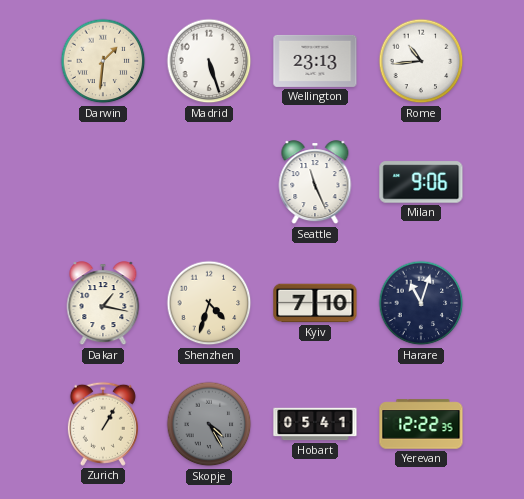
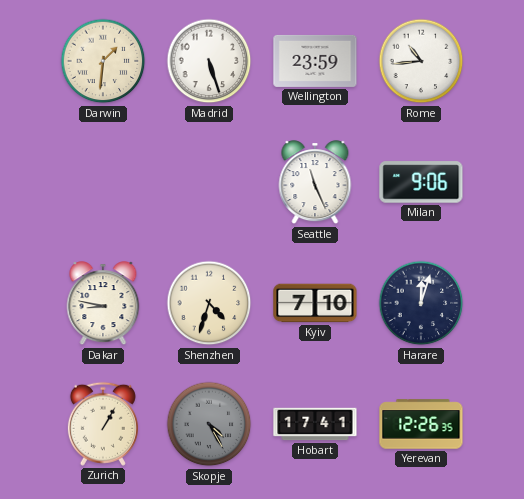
Wellington: 23:13 -> 23:59 (315, 61)
Dakar: 1:17 -> 8:47 (103, 304)
Harare: 11:03 -> 12:03 (421, 303)
Hobart: 05:41 -> 17:41 (315, 424)
Yerevan: 12:22 -> 12:26 (421, 424)
